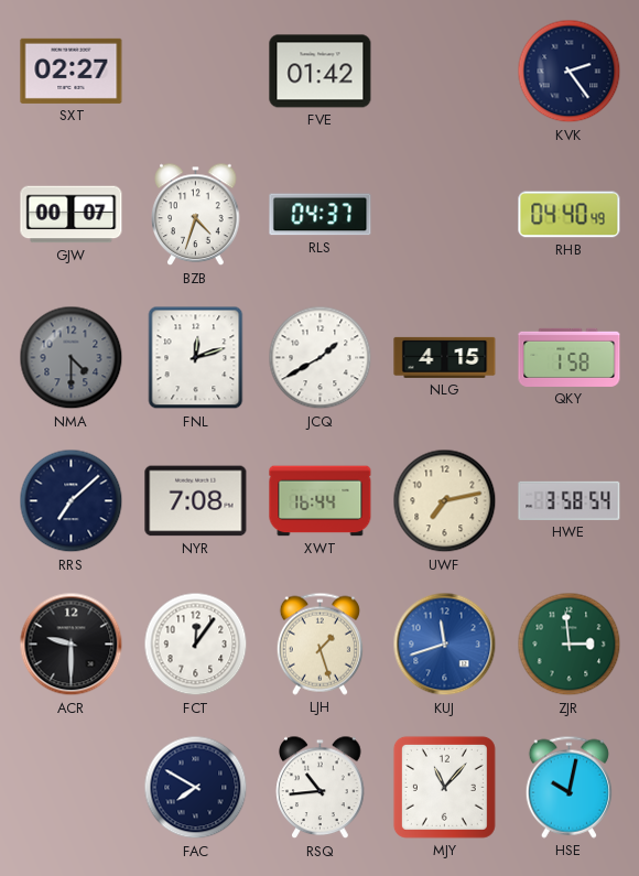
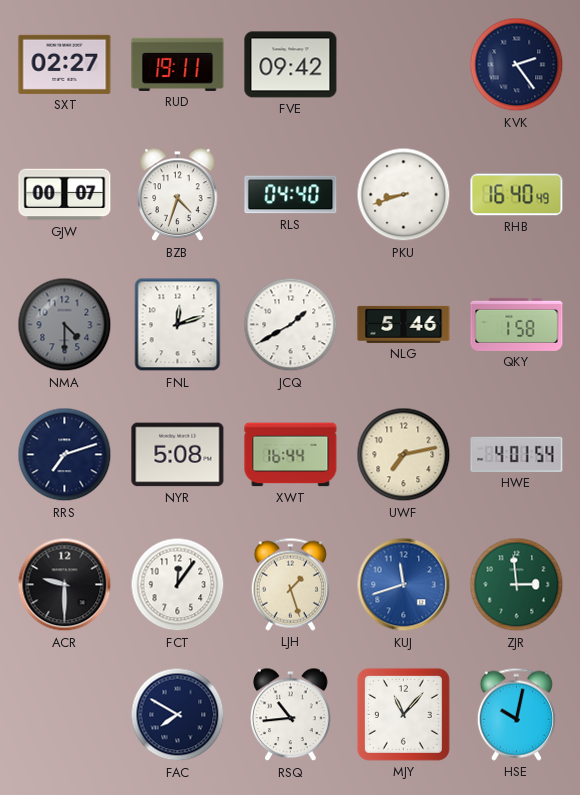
RUD: none -> 19:11 (178, 64)
FVE: 01:42 -> 09:42 (291, 65)
RLS: 04:37 -> 04:40 (291, 195)
PKU: none -> 8:42 (404, 195)
RHB: 04:40 -> 16:40 (517, 195)
NLG: 4:15 -> 5:46 (404, 324)
RRS: 7:08 -> 7:12 (65, 455)
NYR: 7:08 -> 5:08 (178, 455)
HWE: 3:58 -> 4:01 (517, 454)
